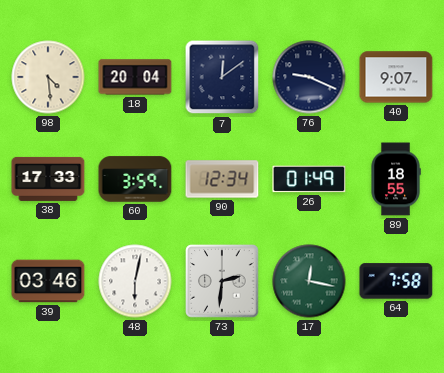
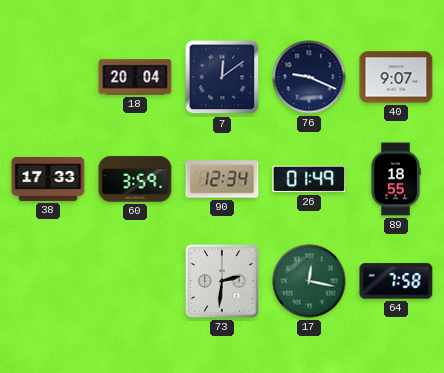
98: 4:29 -> none (48, 77)
39: 03:46 -> none (48, 281)
48: 6:02 -> none (135, 281)
